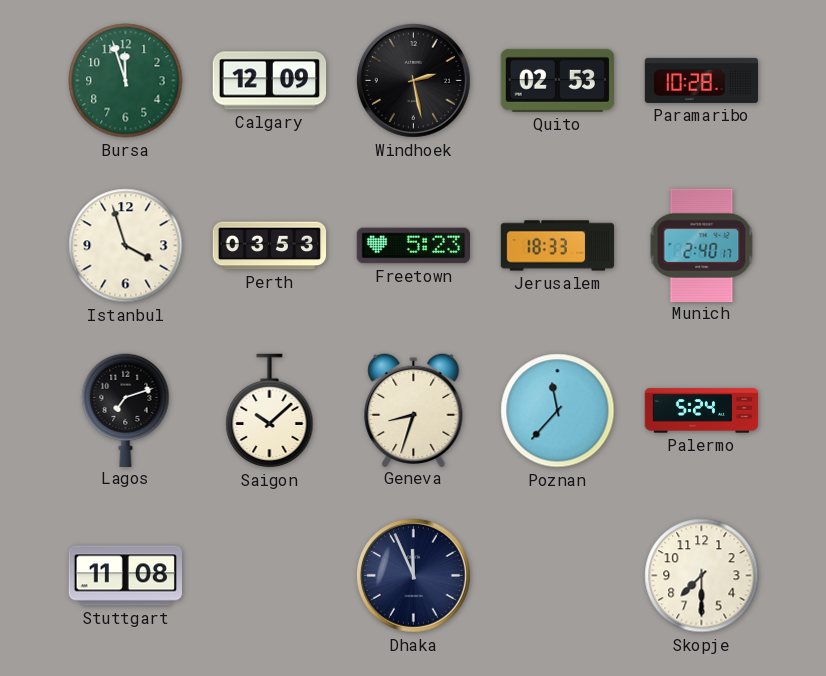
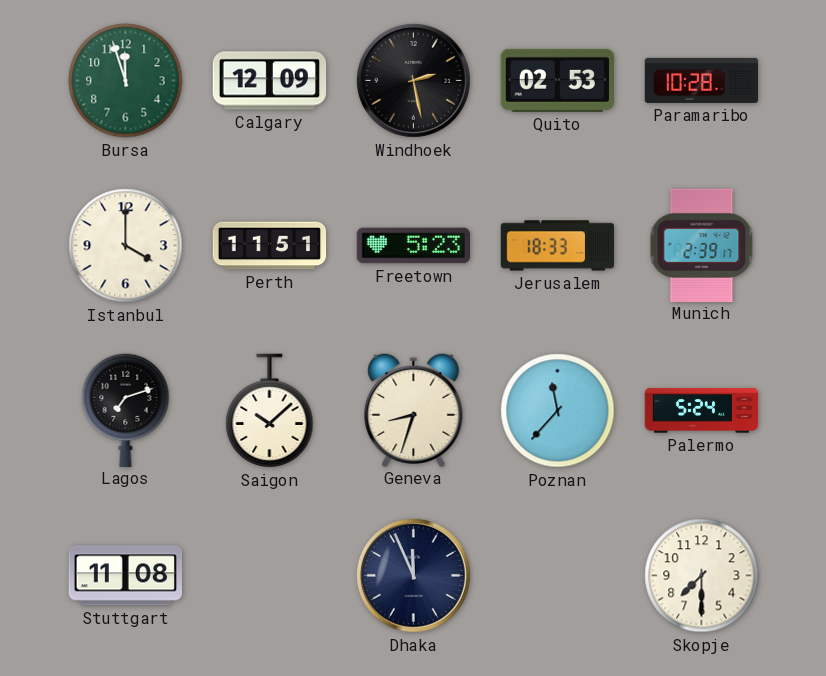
Istanbul: 3:57 -> 4:00 (126, 246)
Perth: 03:53 -> 11:51 (270, 246)
Munich: 2:40 -> 2:39 (702, 245)
